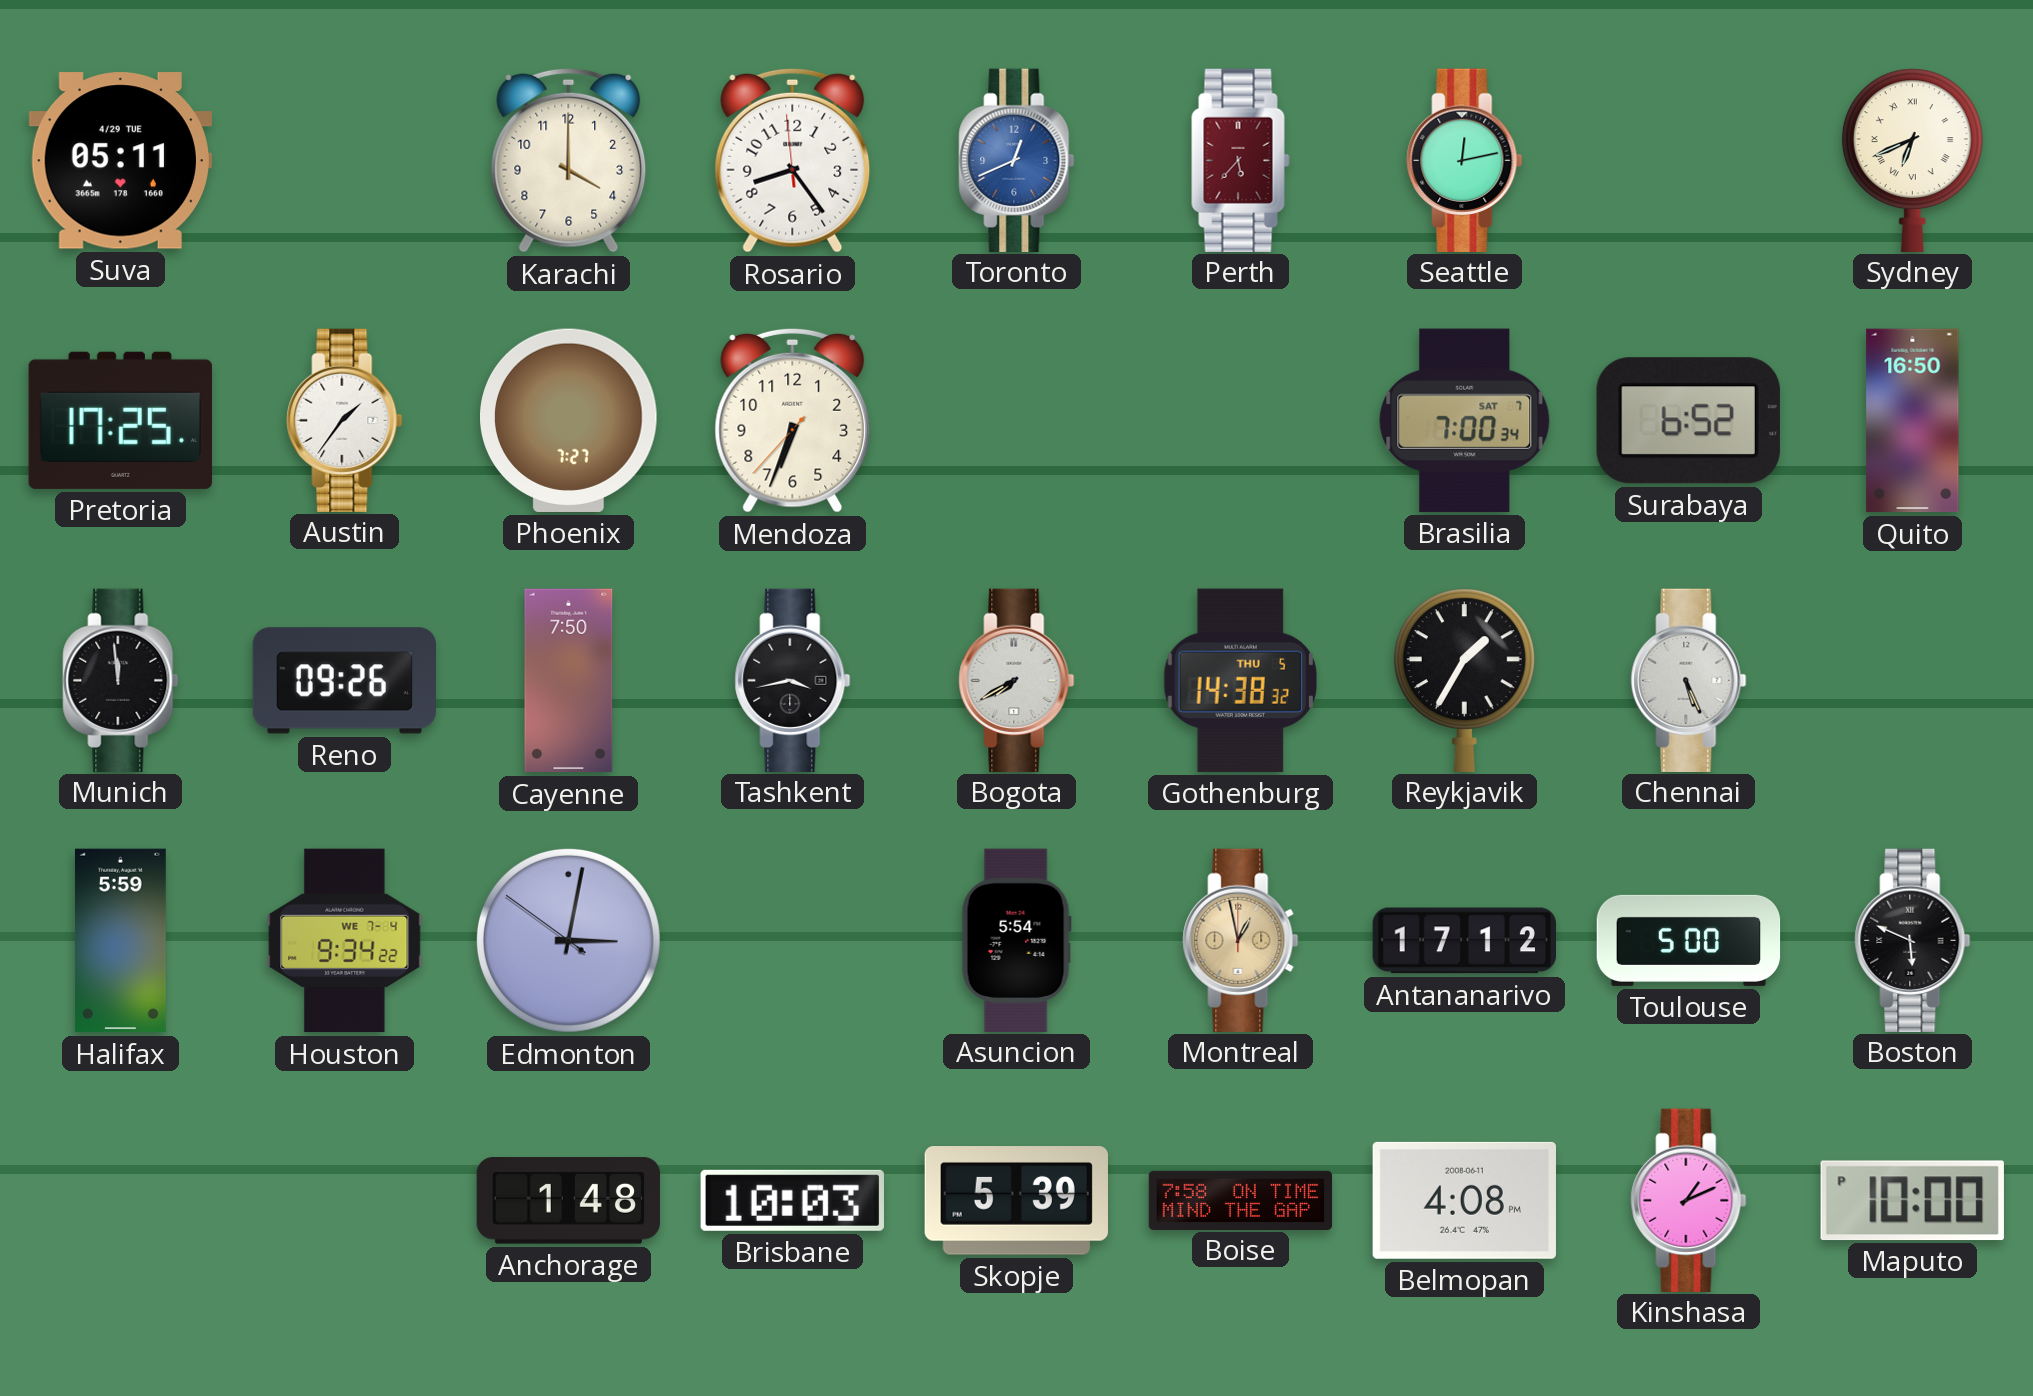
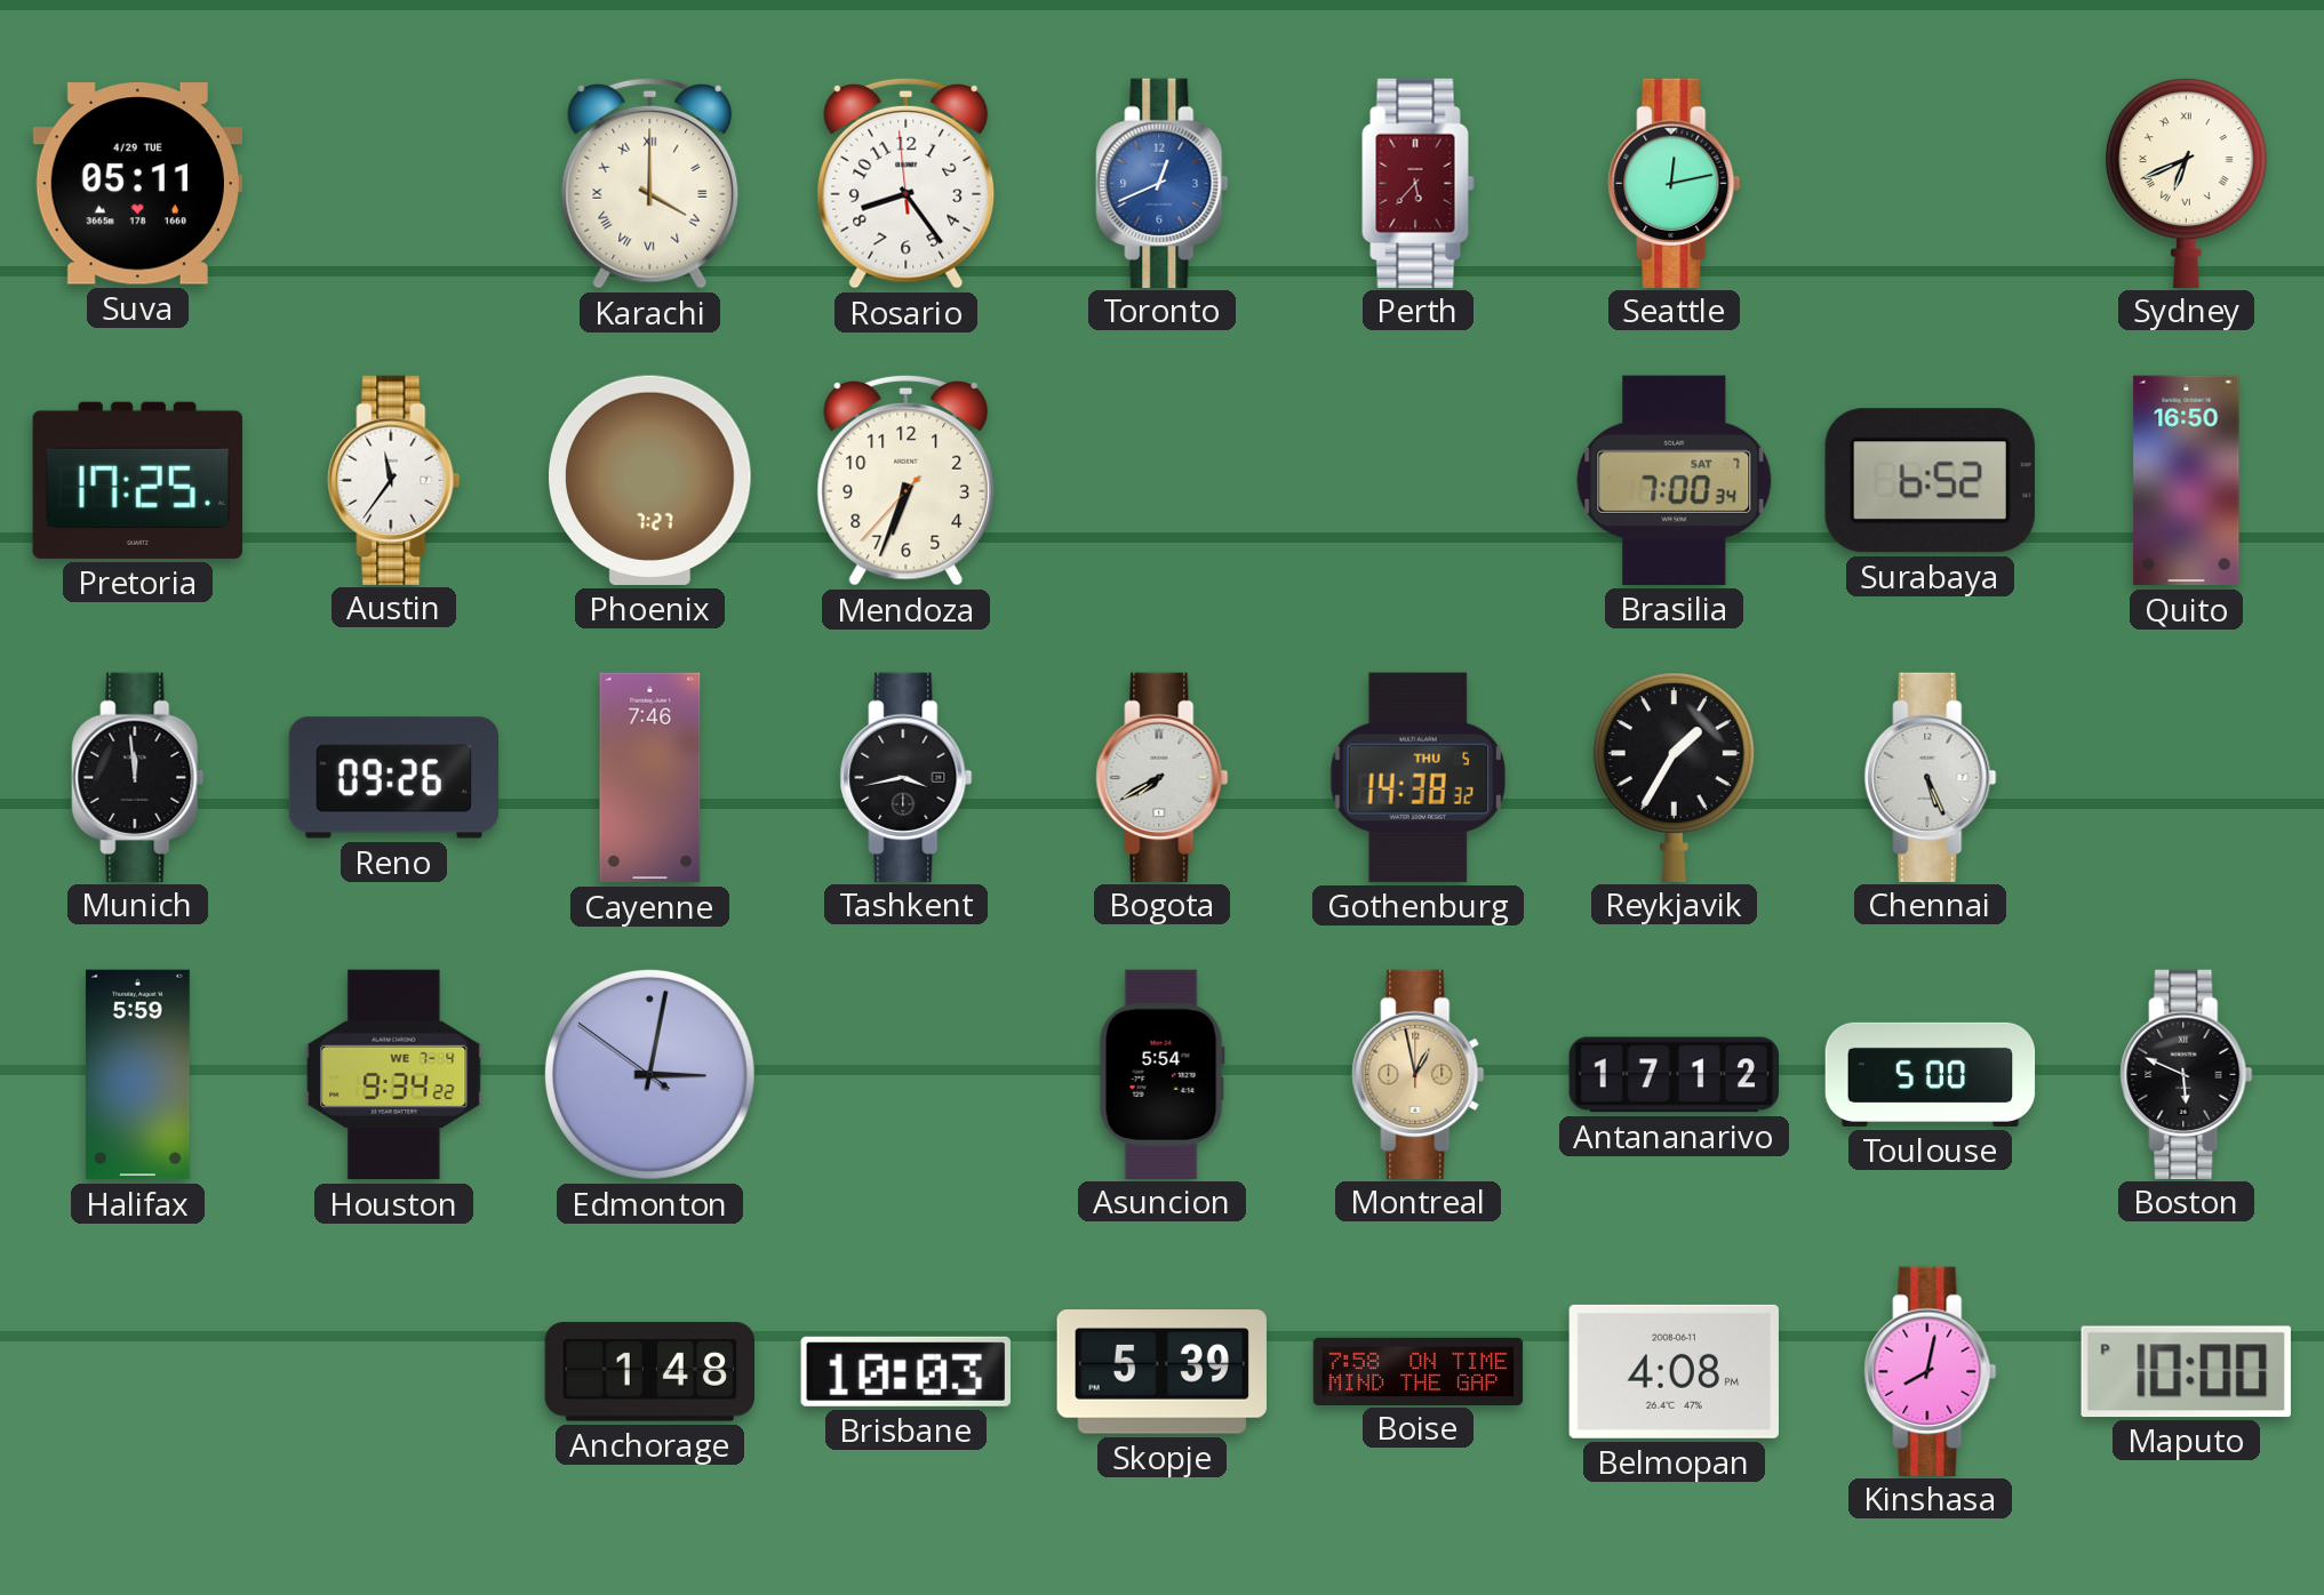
Karachi numerals: Arabic -> Roman (650, 183)
Austin: 1:36 -> 11:36 (394, 480)
Cayenne: 7:50 -> 7:46 (650, 778)
Kinshasa: 1:11 -> 8:02 (1931, 1371)
